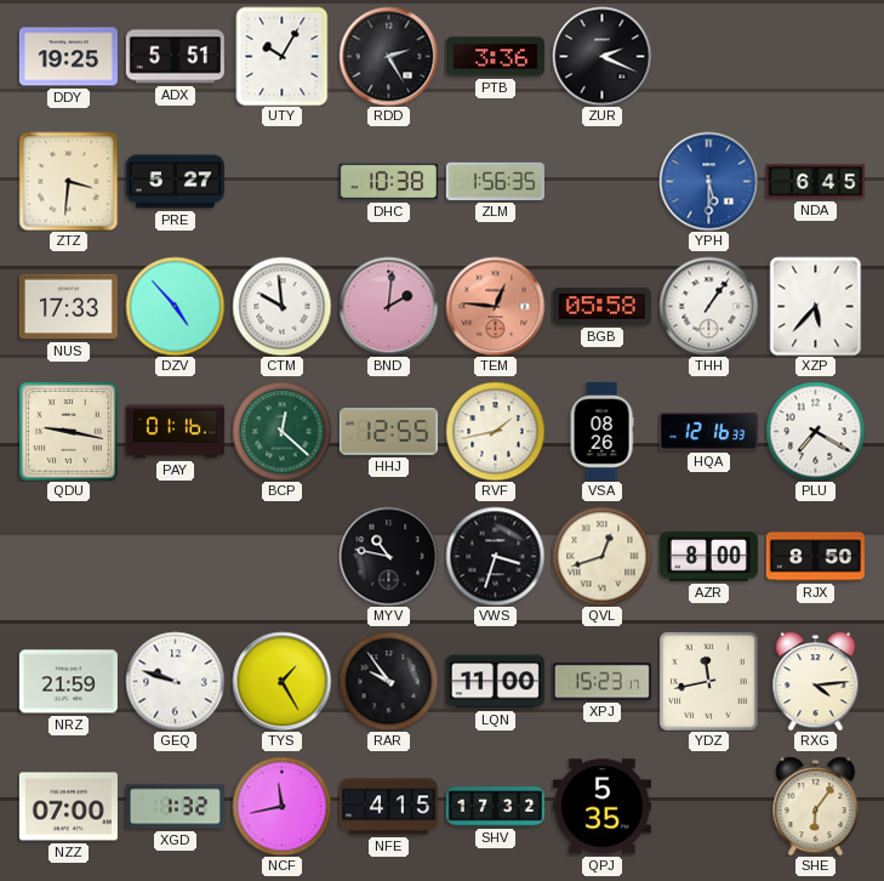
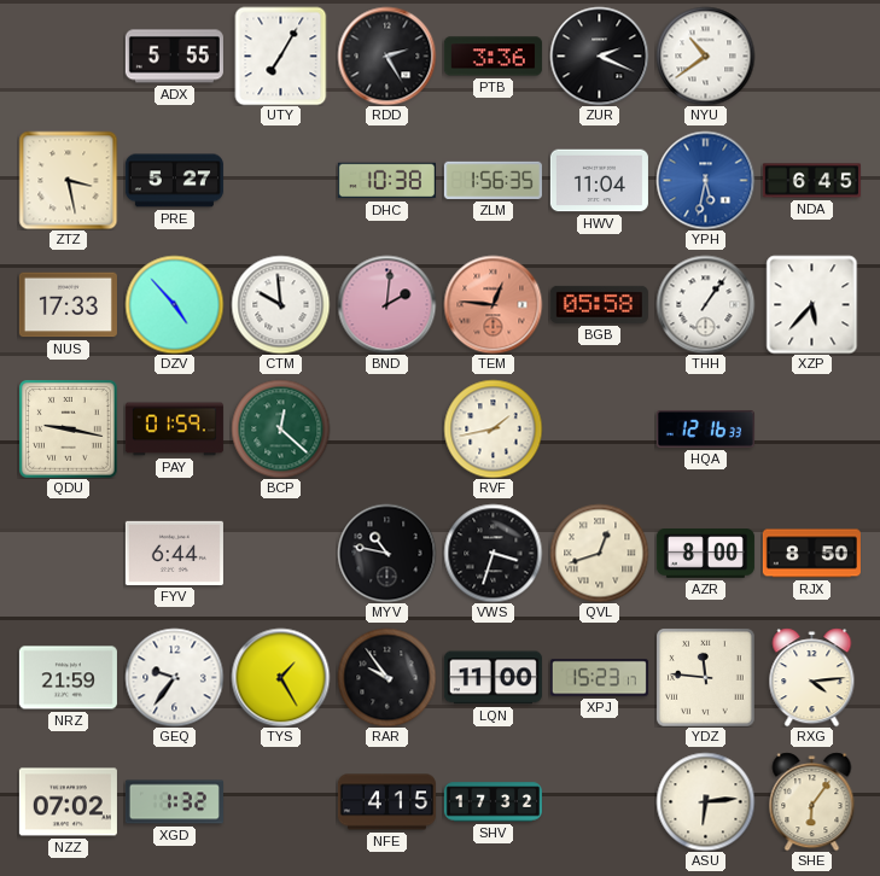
DDY: 19:25 -> none (68, 57)
ADX: 5:51 -> 5:55 (174, 57)
UTY: 10:05 -> 7:05 (281, 56)
NYU: none -> 10:39 (705, 56)
ZTZ: 3:31 -> 3:28 (68, 180)
HWV: none -> 11:04 (599, 181)
YPH: 5:30 -> 5:32 (705, 180)
PAY: 01:16 -> 01:59 (174, 430)
HHJ: 12:55 -> none (388, 432)
VSA: 08:26 -> none (601, 431)
PLU: 7:20 -> none (815, 431)
FYV: none -> 6:44 (174, 553)
GEQ: 9:48 -> 9:36 (174, 677)
YDZ: 11:43 -> 11:46 (705, 677)
NZZ: 07:00 -> 07:02 (68, 802)
NCF: 11:43 -> none (281, 806)
QPJ: 5:35 -> none (601, 807)
ASU: none -> 6:14 (705, 801)
